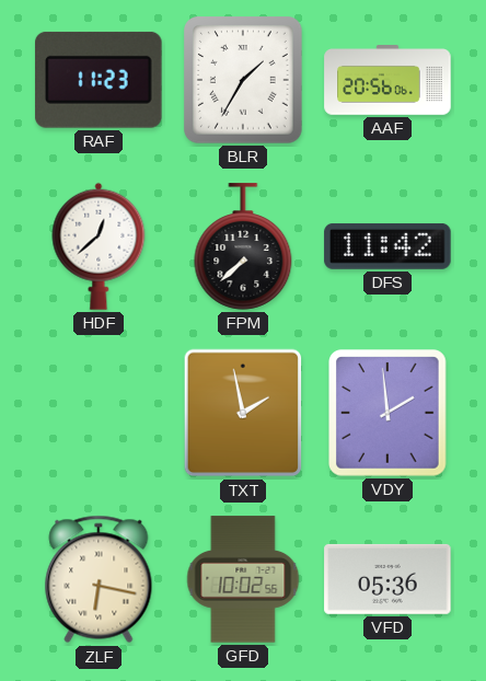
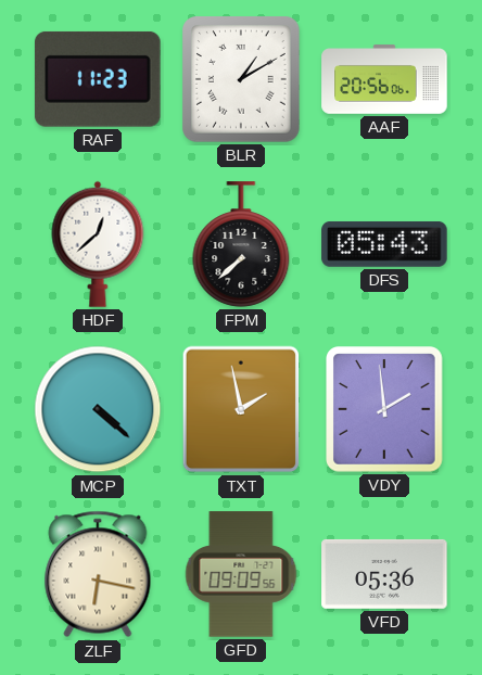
BLR: 1:35 -> 1:10 (241, 79)
DFS: 11:42 -> 05:43 (384, 244)
MCP: none -> 4:22 (98, 409)
GFD: 10:02 -> 09:09 (241, 574)
